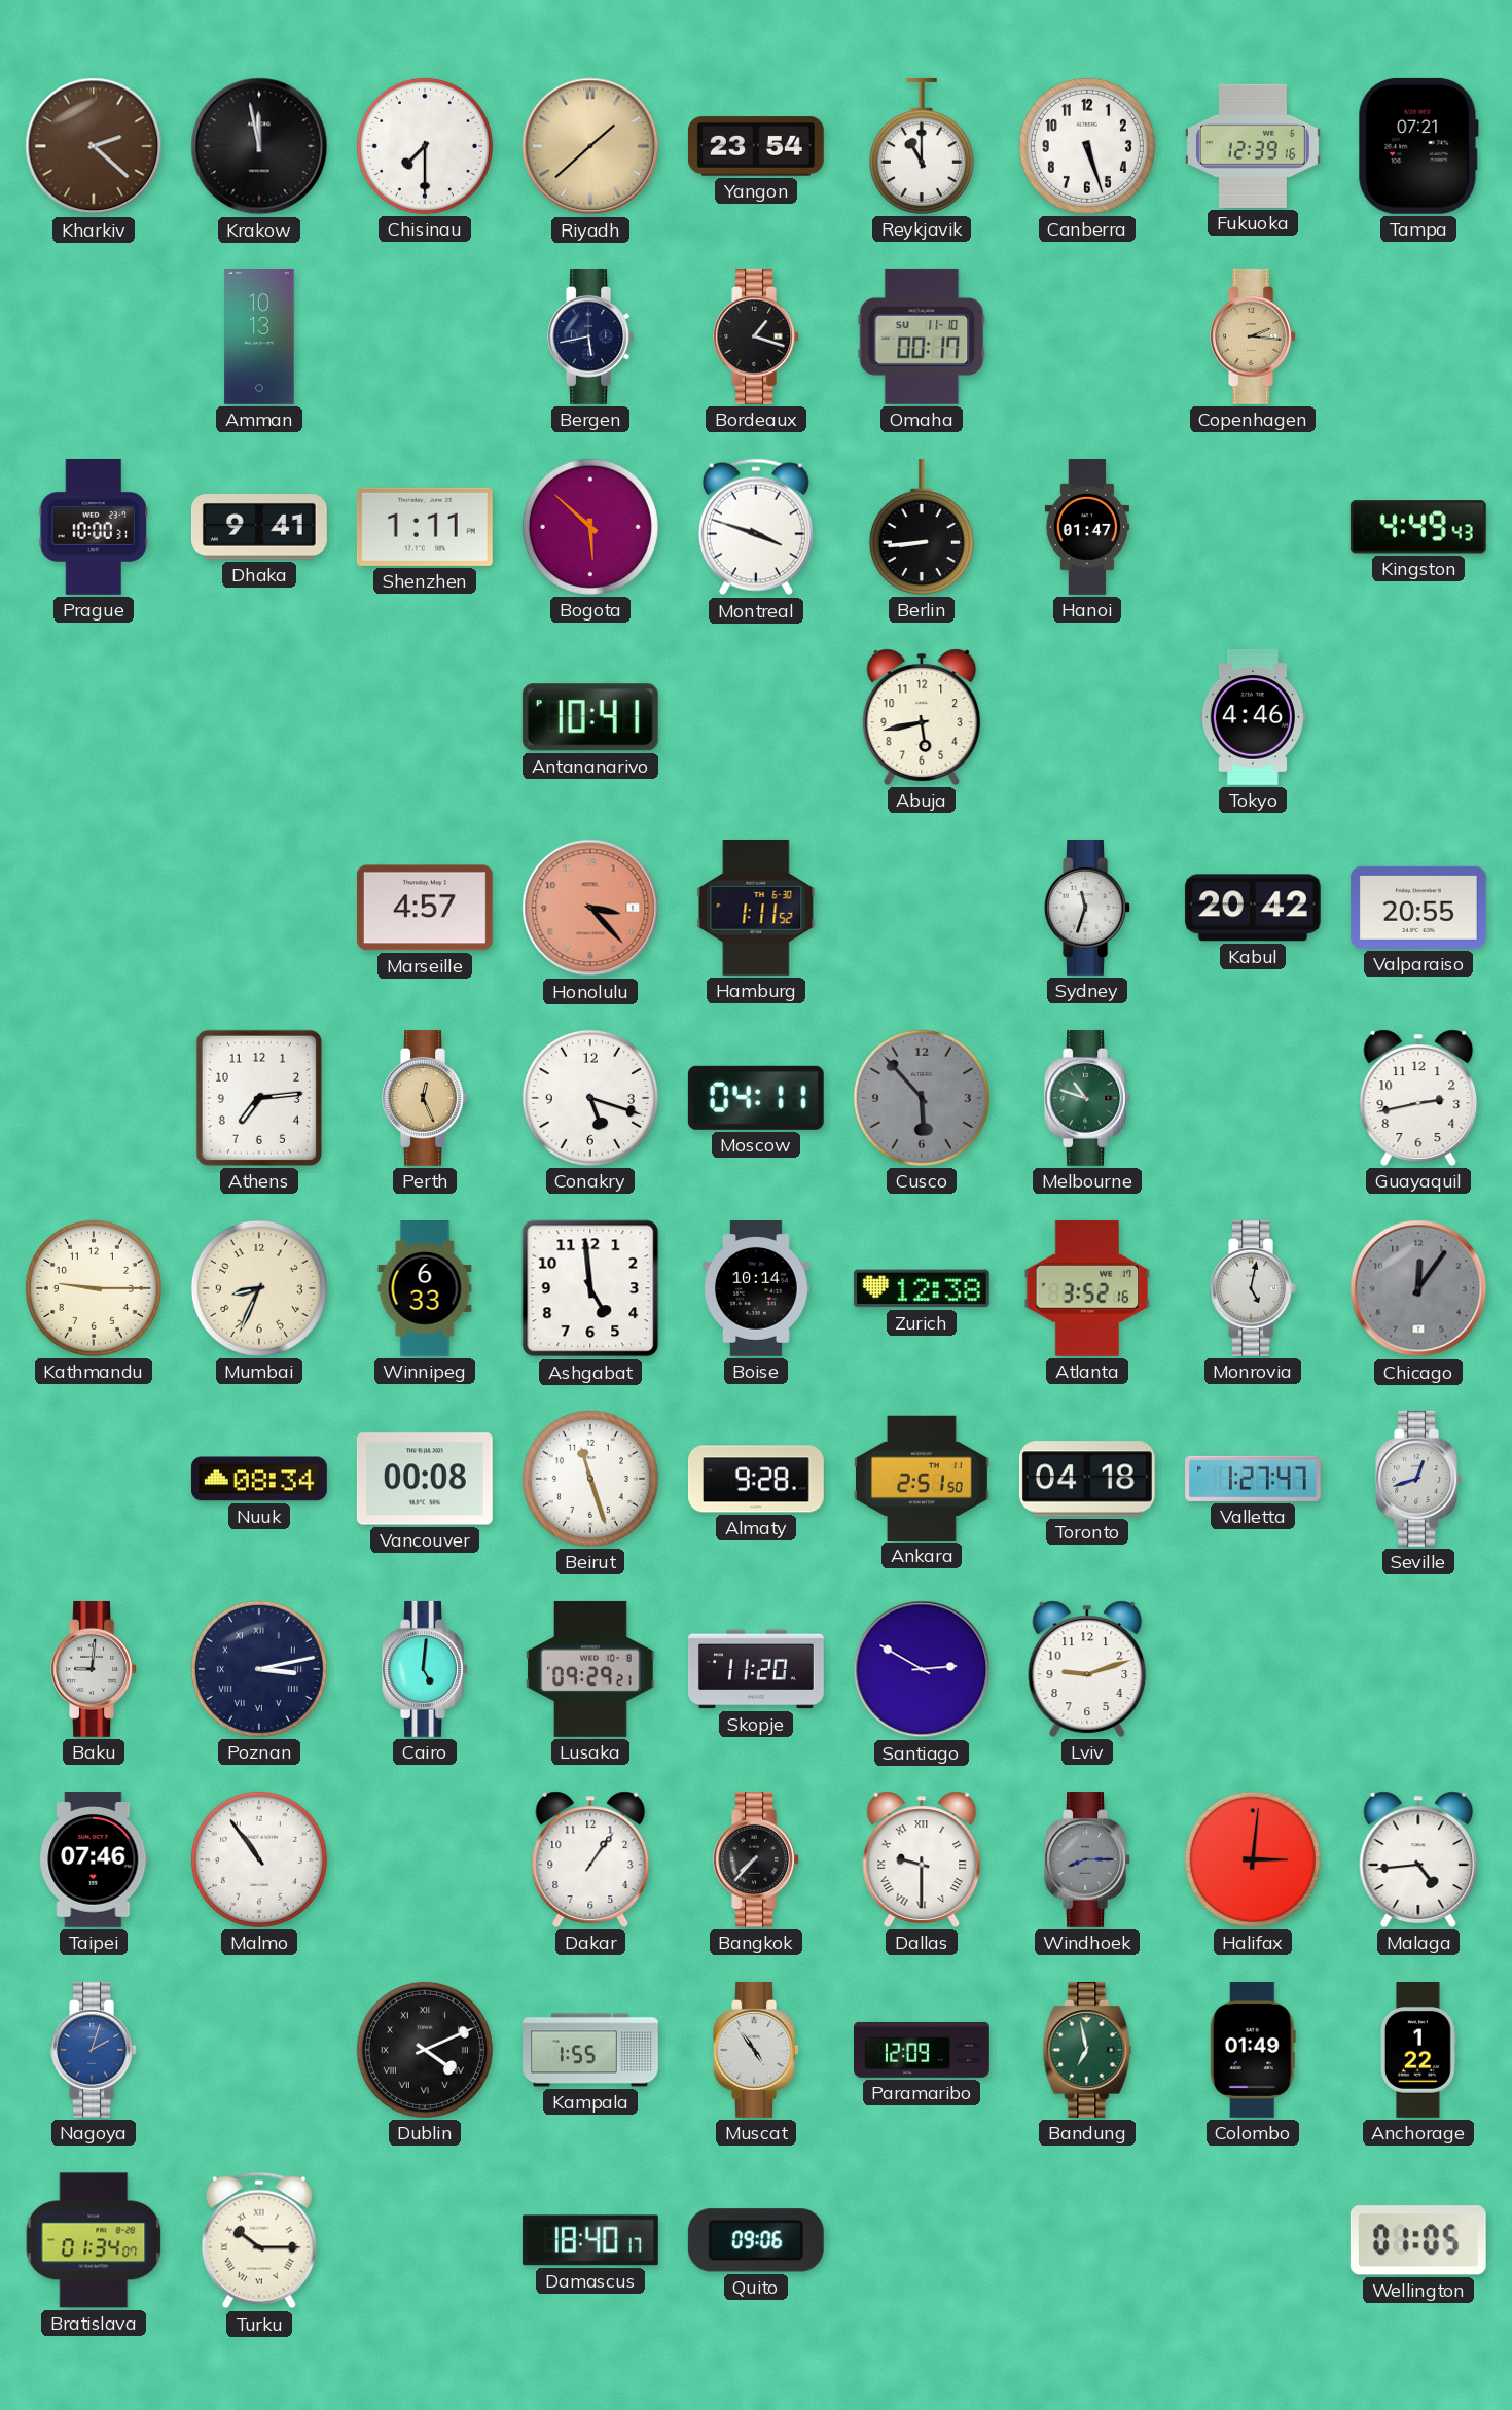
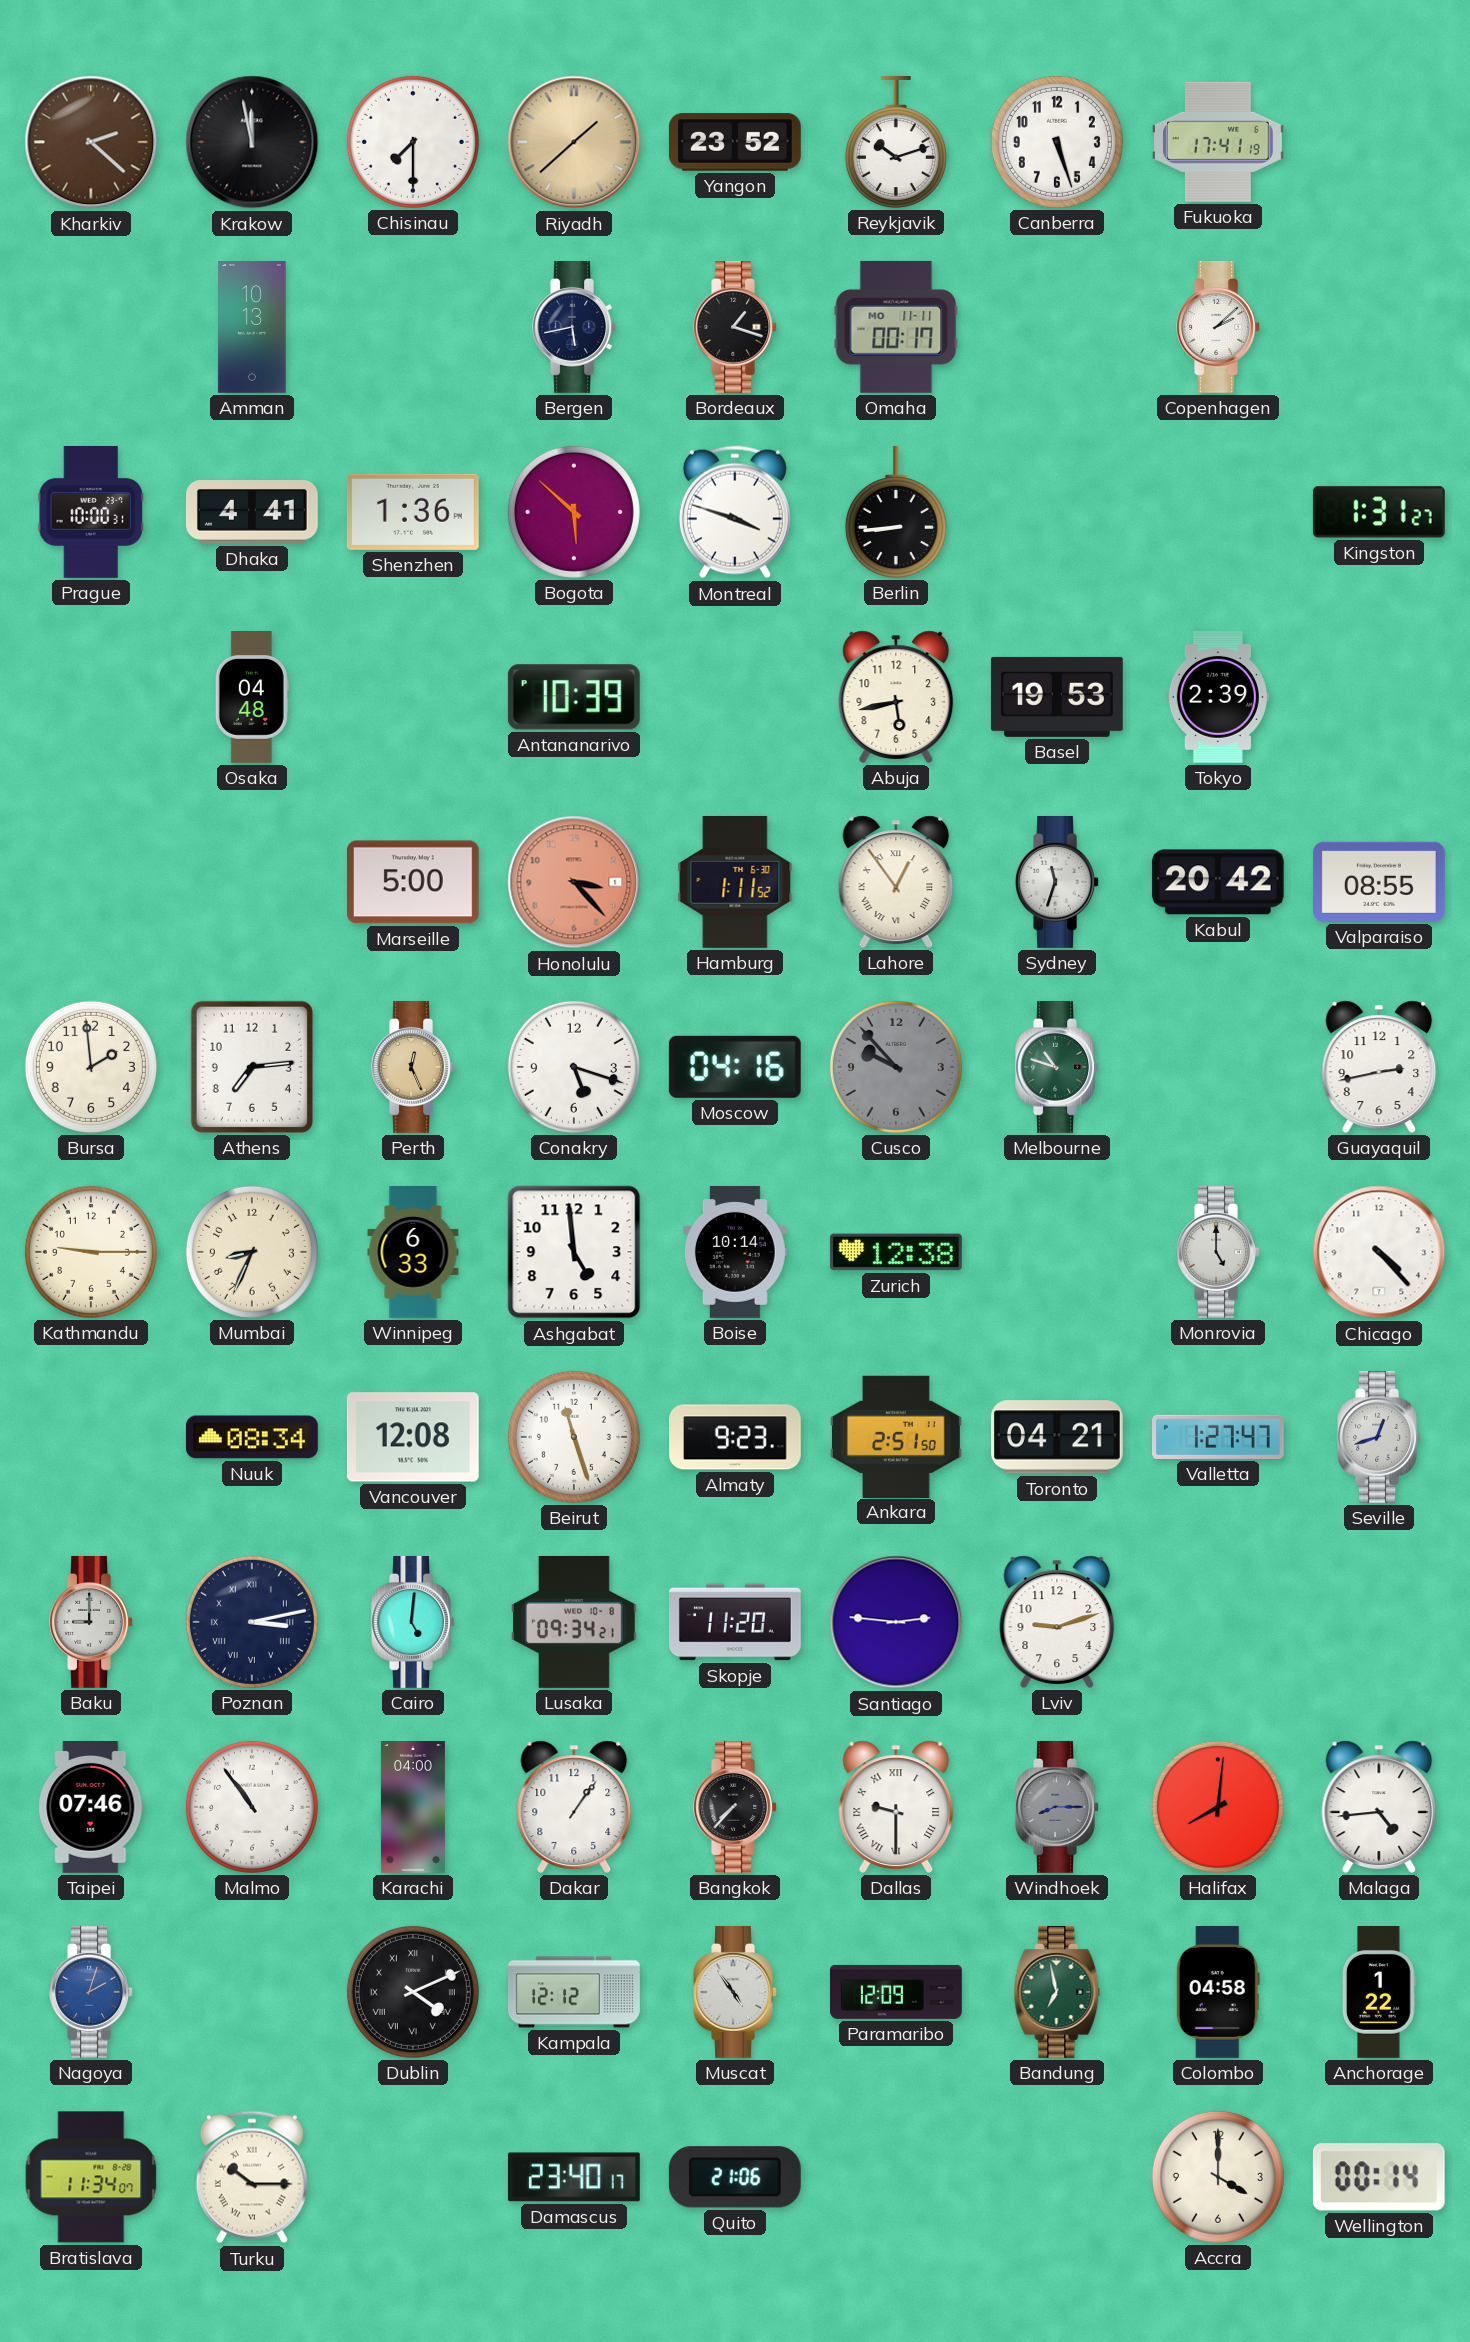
Yangon: 23:54 -> 23:52 (735, 142)
Reykjavik: 11:00 -> 10:12 (896, 142)
Fukuoka: 12:39 -> 17:41 (1218, 142)
Tampa: 07:21 -> none (1418, 146)
Omaha date: SU 11-10 -> MO 11-11 (896, 327)
Copenhagen: 2:16 -> 2:08 (1218, 327)
Copenhagen dial: champagne -> white (1218, 327)
Dhaka: 9:41 -> 4:41 (252, 512)
Shenzhen: 1:11 -> 1:36 (413, 512)
Hanoi: 01:47 -> none (1086, 528)
Kingston: 4:49 -> 1:31 (1379, 512)
Osaka: none -> 04:48 (252, 698)
Antananarivo: 10:41 -> 10:39 (574, 697)
Basel: none -> 19:53 (1057, 697)
Tokyo: 4:46 -> 2:39 (1218, 697)
Marseille: 4:57 -> 5:00 (413, 882)
Lahore: none -> 12:54 (896, 882)
Valparaiso: 20:55 -> 08:55 (1379, 882)
Bursa: none -> 1:59 (91, 1067)
Moscow: 04:11 -> 04:16 (735, 1067)
Cusco: 5:53 -> 9:53 (896, 1067)
Atlanta: 3:52 -> none (1087, 1288)
Monrovia: 5:02 -> 5:00 (1218, 1252)
Chicago: 12:06 -> 4:23 (1379, 1252)
Chicago dial: grey -> white (1379, 1252)
Vancouver: 00:08 -> 12:08 (413, 1437)
Almaty: 9:28 -> 9:23 (736, 1437)
Toronto: 04:18 -> 04:21 (1057, 1437)
Baku: 9:01 -> 9:00 (91, 1622)
Lusaka: 09:29 -> 09:34 (574, 1622)
Santiago: 2:50 -> 2:46 (896, 1622)
Karachi: none -> 04:00 (413, 1808)
Halifax: 3:01 -> 8:01 (1218, 1807)
Kampala: 1:55 -> 12:12 (574, 1992)
Colombo: 01:49 -> 04:58 (1218, 1992)
Bratislava: 01:34 -> 11:34 (91, 2177)
Damascus: 18:40 -> 23:40 (574, 2177)
Quito: 09:06 -> 21:06 (735, 2177)
Accra: none -> 4:00 (1218, 2177)
Wellington: 01:05 -> 00:14 (1379, 2177)
